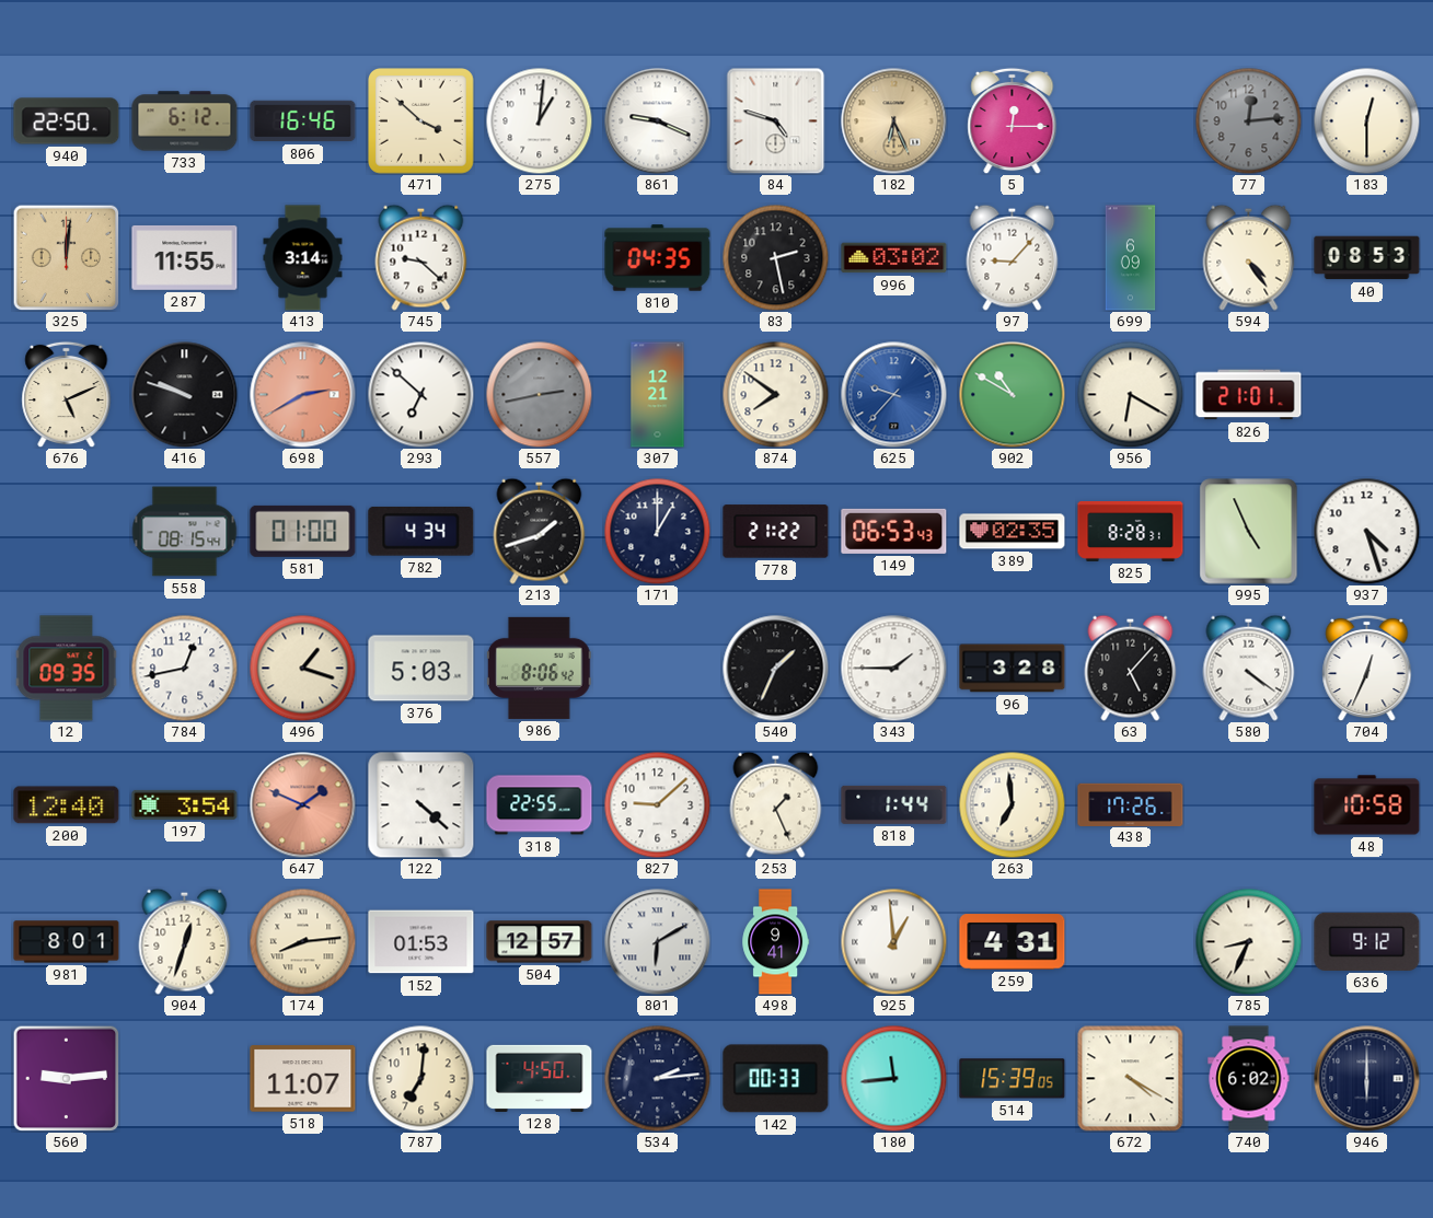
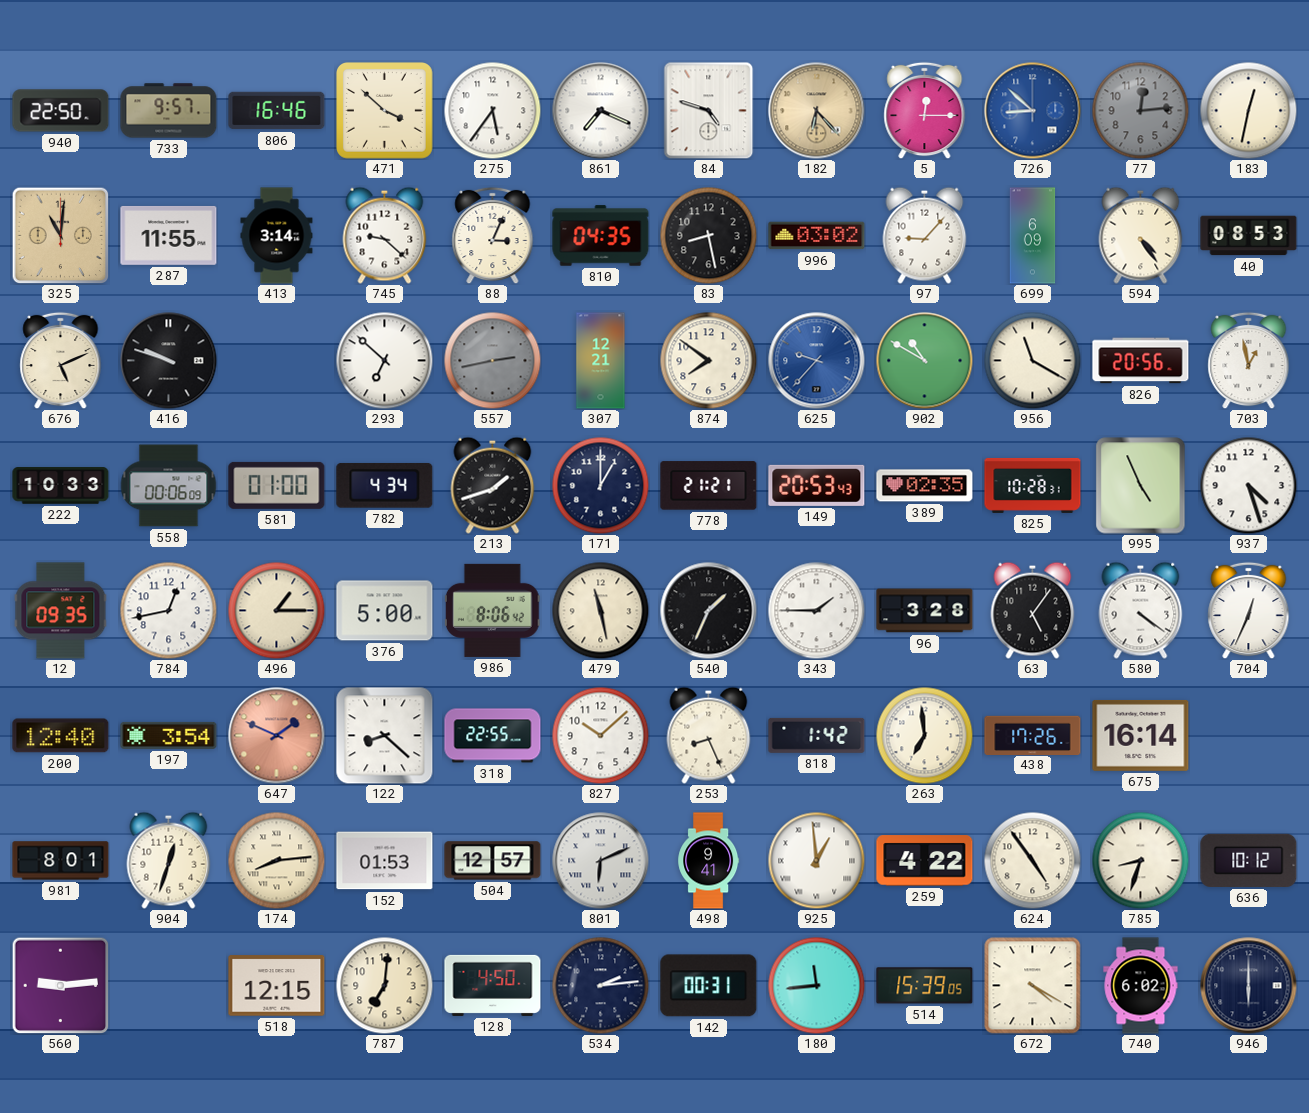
733: 6:12 -> 9:57 (169, 111)
275: 1:01 -> 5:36 (492, 110)
861: 9:19 -> 7:19 (601, 111)
182: 6:26 -> 6:23 (817, 111)
726: none -> 8:52 (1033, 111)
183: 12:30 -> 12:32 (1248, 110)
325: 12:01 -> 11:01 (60, 235)
88: none -> 3:04 (493, 235)
83: 2:28 -> 8:28 (708, 235)
698: 2:40 -> none (303, 395)
956: 6:20 -> 11:20 (1032, 360)
826: 21:01 -> 20:56 (1141, 361)
703: none -> 12:58 (1249, 360)
222: none -> 10:33 (61, 486)
558: 08:15 -> 00:06 (168, 486)
778: 21:22 -> 21:21 (709, 486)
149: 06:53 -> 20:53 (817, 485)
825: 8:28 -> 10:28 (1033, 485)
496: 1:18 -> 1:15 (276, 610)
376: 5:03 -> 5:00 (385, 611)
479: none -> 11:28 (600, 610)
63: 5:07 -> 5:06 (1033, 610)
122: 4:22 -> 8:22 (385, 736)
827: 9:08 -> 10:08 (600, 735)
253: 1:26 -> 8:26 (709, 735)
818: 1:44 -> 1:42 (817, 735)
675: none -> 16:14 (1141, 735)
48: 10:58 -> none (1367, 805)
801: 6:10 -> 6:11 (601, 861)
259: 4:31 -> 4:22 (925, 861)
624: none -> 4:54 (1032, 860)
785: 8:34 -> 8:33 (1140, 860)
636: 9:12 -> 10:12 (1249, 860)
518: 11:07 -> 12:15 (277, 986)
142: 00:33 -> 00:31 (709, 986)
